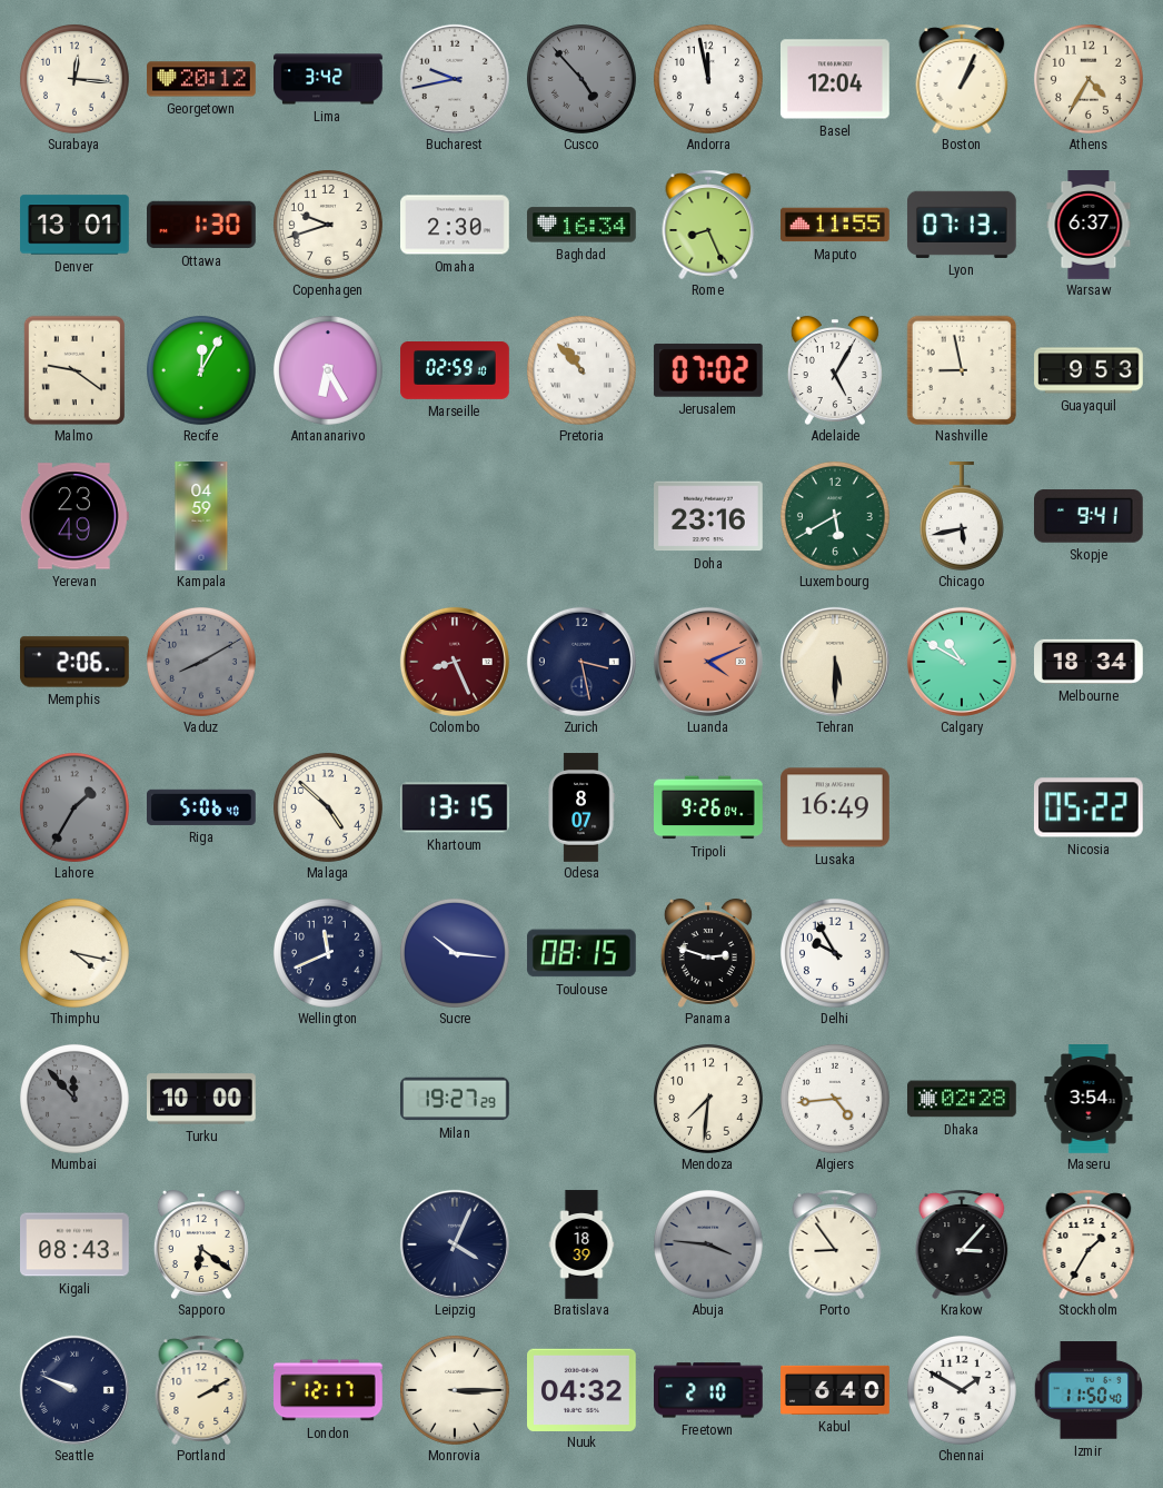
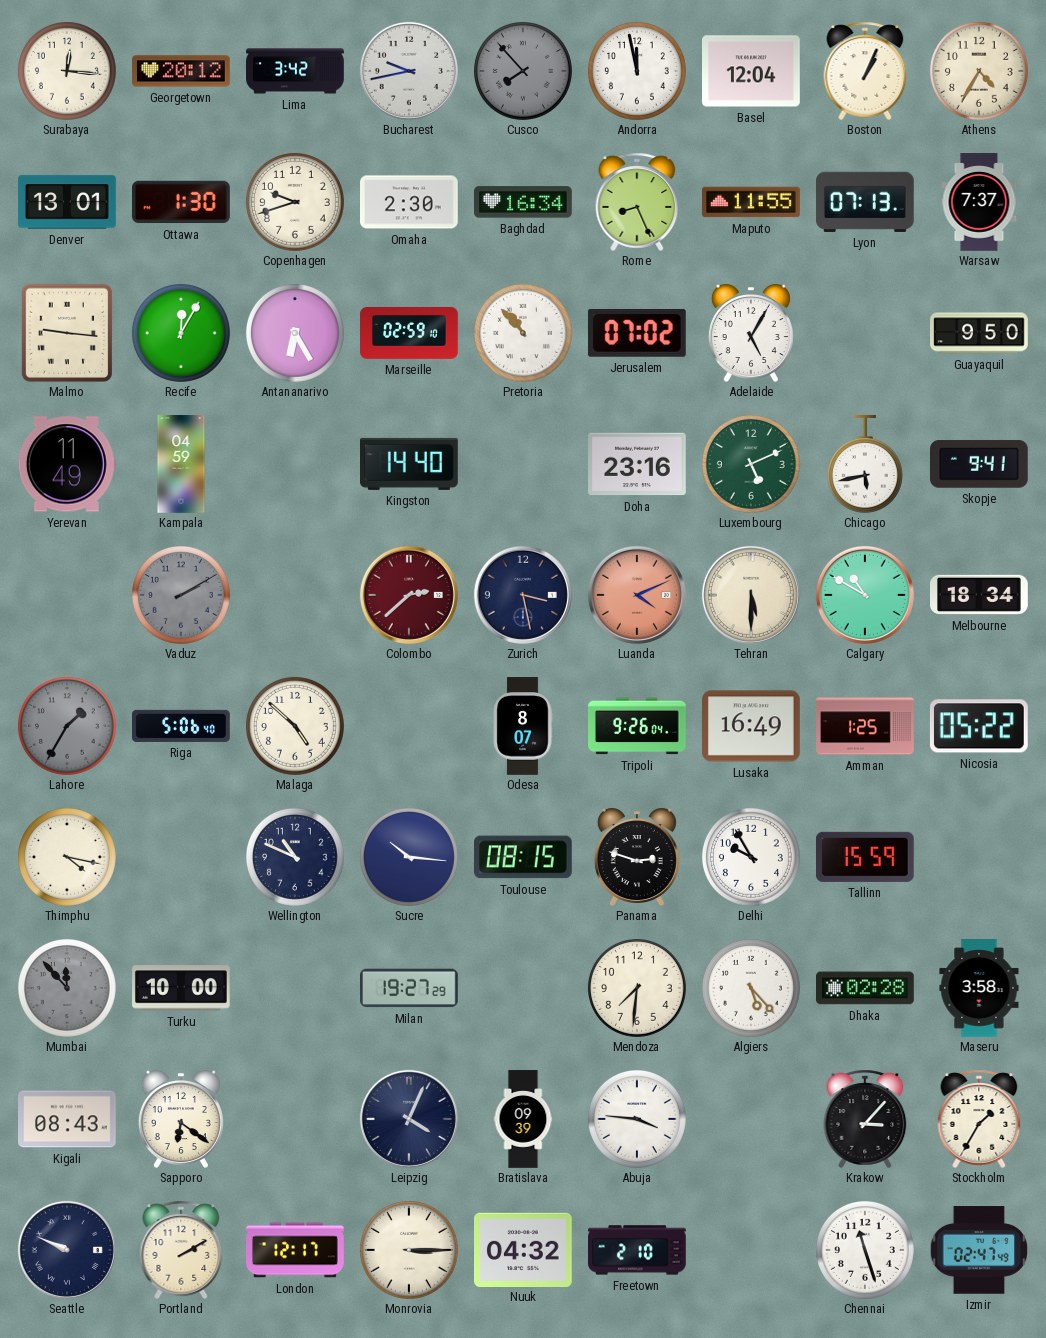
Cusco: 4:53 -> 7:53 (523, 71)
Warsaw: 6:37 -> 7:37 (979, 202)
Malmo: 9:21 -> 9:16 (66, 333)
Nashville: 8:58 -> none (961, 369)
Guayaquil: 9:53 -> 9:50 (979, 333)
Yerevan: 23:49 -> 11:49 (67, 464)
Kingston: none -> 14:40 (410, 464)
Luxembourg: 5:40 -> 5:11 (751, 464)
Memphis: 2:06 -> none (74, 662)
Vaduz: 8:10 -> 2:10 (181, 595)
Colombo: 8:26 -> 2:38 (409, 595)
Khartoum: 13:15 -> none (456, 807)
Amman: none -> 1:25 (865, 726)
Wellington: 11:41 -> 10:49 (295, 857)
Tallinn: none -> 15:59 (865, 857)
Algiers: 4:44 -> 5:23 (751, 988)
Maseru: 3:54 -> 3:58 (979, 988)
Bratislava: 18:39 -> 09:39 (523, 1119)
Abuja dial: grey -> white (637, 1119)
Porto: 8:54 -> none (835, 1244)
Kabul: 6:40 -> none (835, 1390)
Chennai: 1:50 -> 11:27 (865, 1250)
Izmir: 11:50 -> 02:47 (978, 1250)
